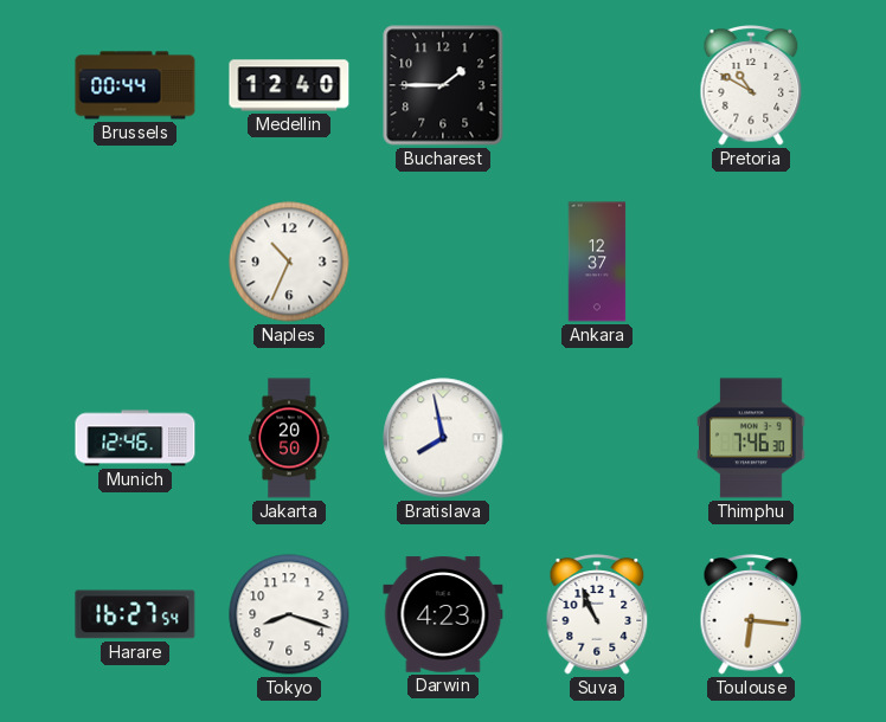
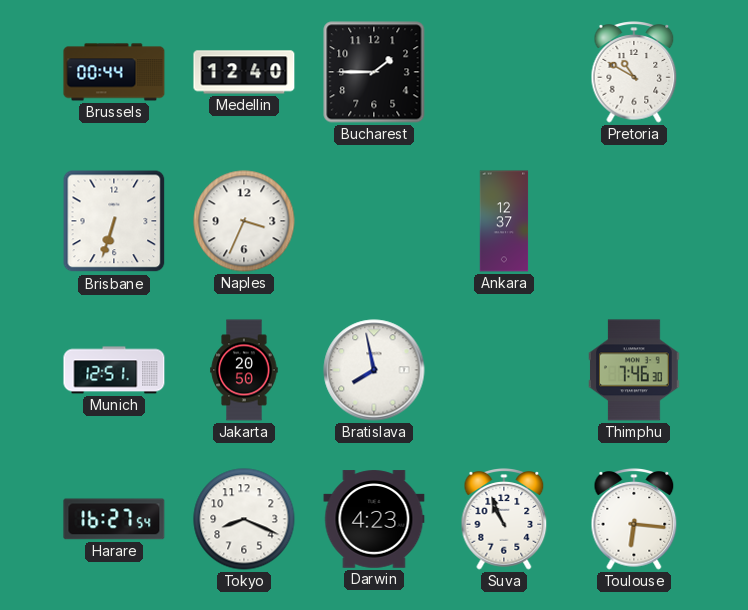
Brisbane: none -> 6:33 (114, 221)
Naples: 10:34 -> 3:34 (244, 221)
Munich: 12:46 -> 12:51 (114, 370)
Tokyo: 8:18 -> 8:19 (244, 519)
